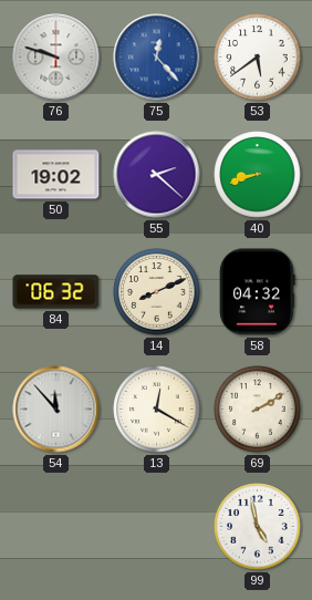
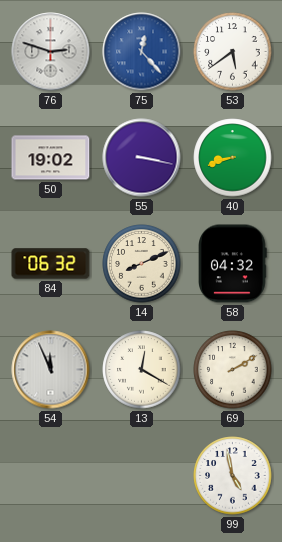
76: 9:48 -> 2:48 (51, 52)
55: 2:22 -> 3:17 (142, 158)
54: 11:53 -> 11:56 (51, 370)
